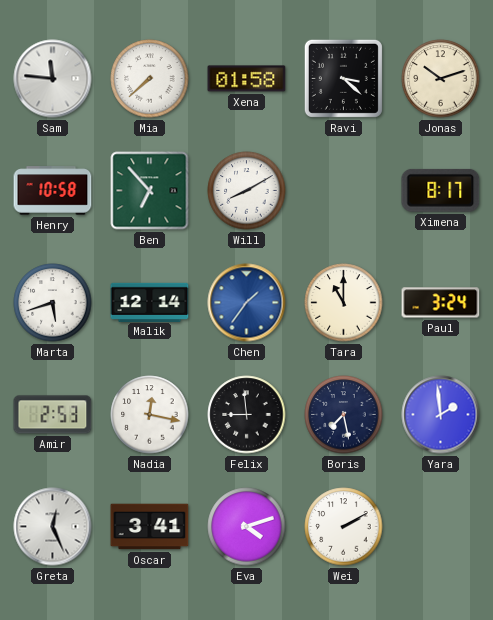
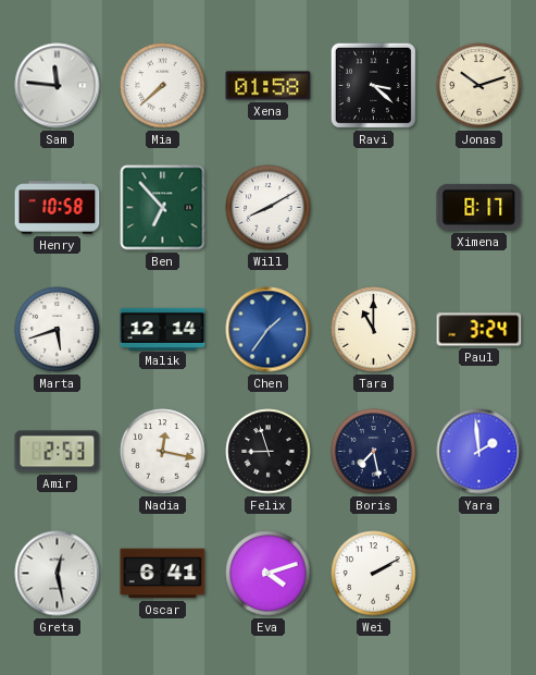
Felix: 8:59 -> 8:57 (269, 452)
Greta: 12:26 -> 12:28 (58, 574)
Oscar: 3:41 -> 6:41 (163, 574)
